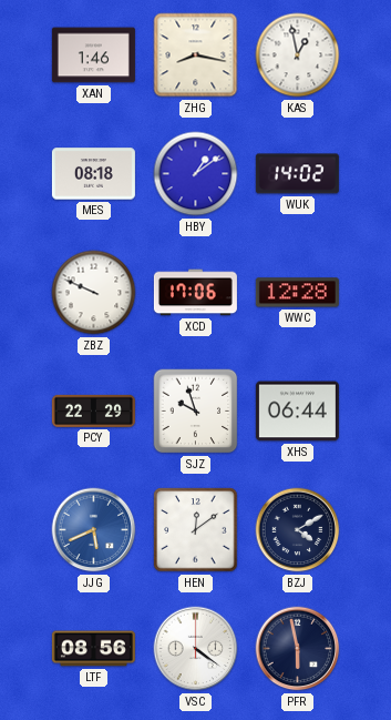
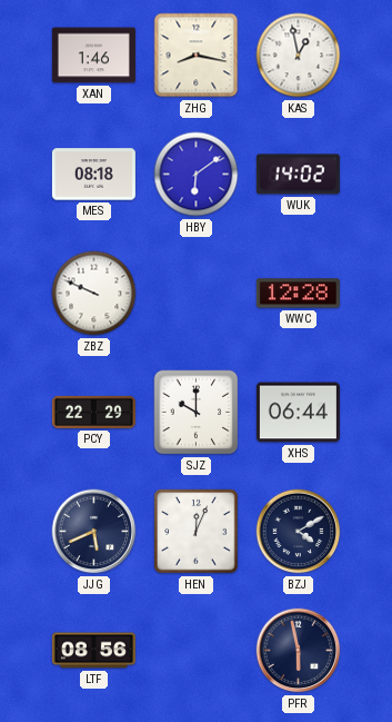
HBY: 1:09 -> 6:09 (197, 175)
XCD: 17:06 -> none (195, 293)
SJZ: 9:57 -> 10:00 (197, 413)
JJG dial: blue -> navy (94, 532)
HEN: 12:09 -> 12:04 (197, 532)
VSC: 4:21 -> none (196, 649)
